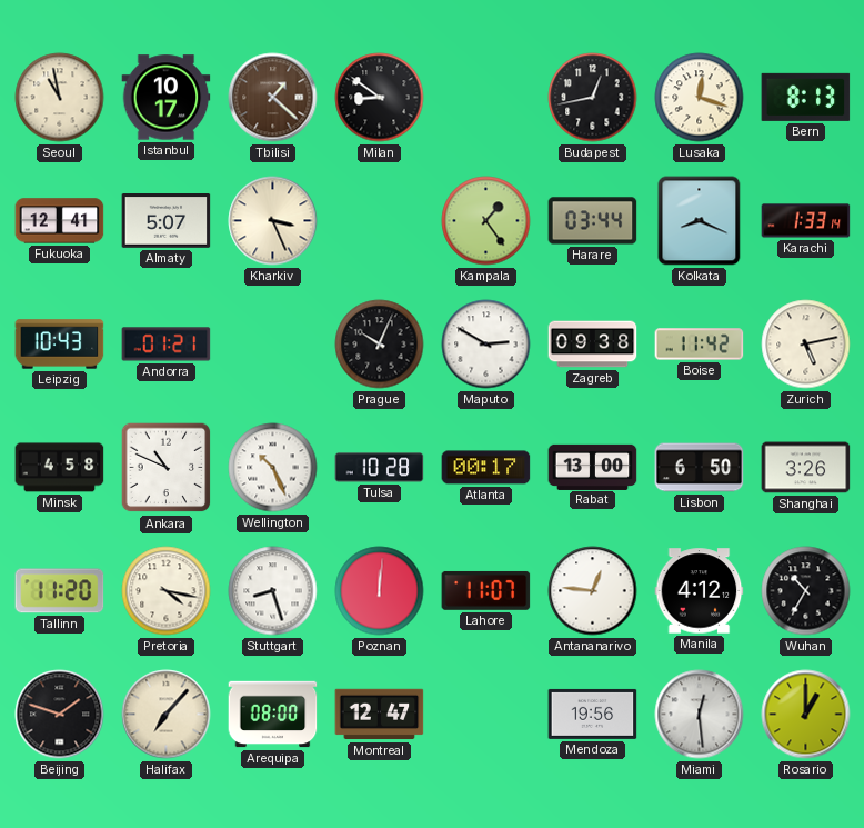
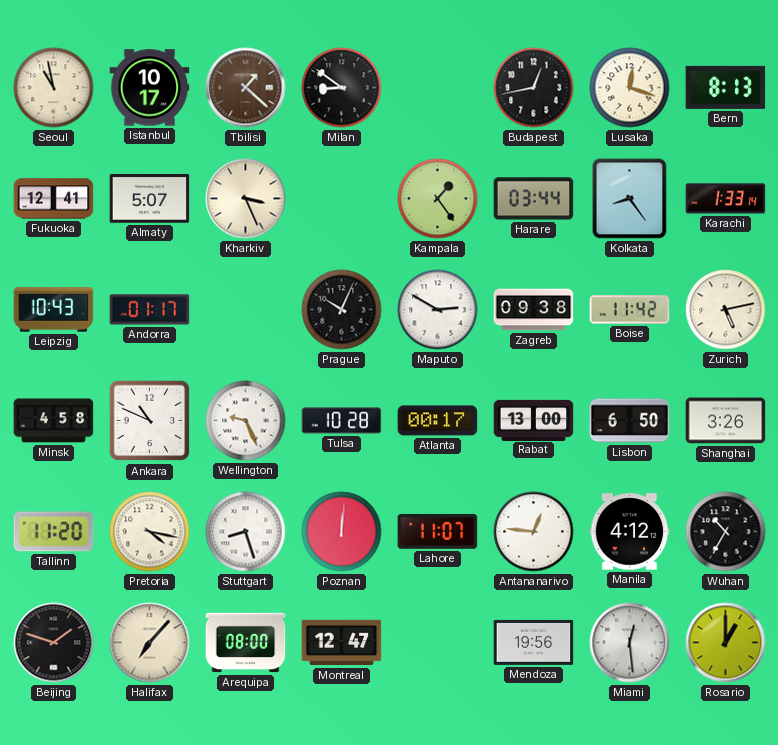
Kolkata: 8:19 -> 8:24 (630, 199)
Andorra: 01:21 -> 01:17 (150, 310)
Wellington: 10:26 -> 9:26 (246, 421)
